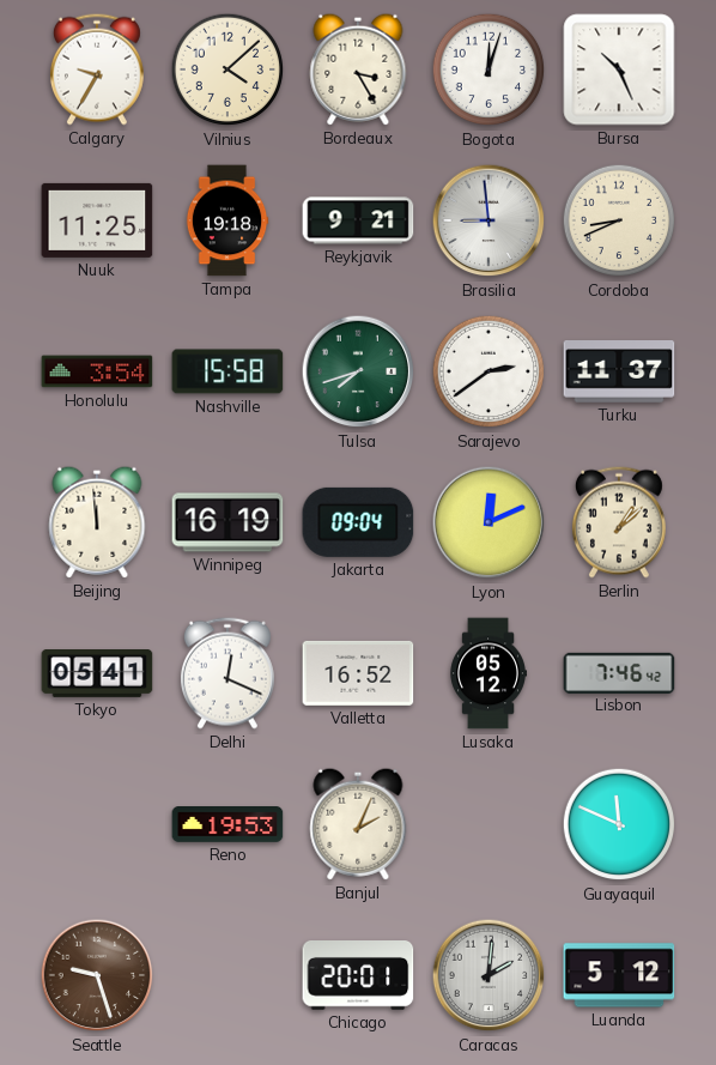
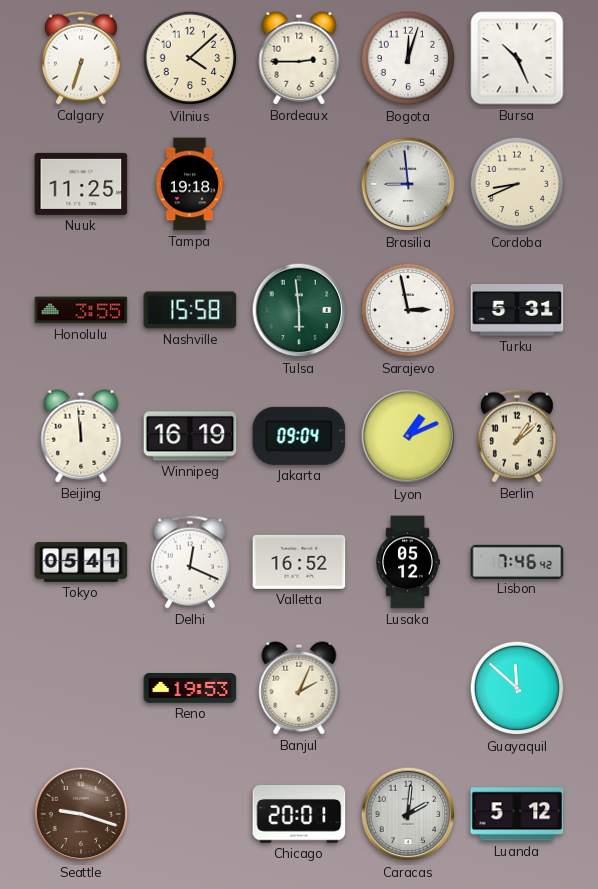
Calgary: 9:35 -> 6:33 (81, 58)
Bordeaux: 3:25 -> 2:45 (299, 58)
Reykjavik: 9:21 -> none (358, 220)
Honolulu: 3:54 -> 3:55 (81, 310)
Tulsa: 7:42 -> 5:59 (299, 310)
Sarajevo: 2:39 -> 2:58 (408, 310)
Turku: 11:37 -> 5:31 (517, 310)
Lyon: 12:11 -> 1:11 (408, 436)
Guayaquil: 11:49 -> 11:52 (517, 688)
Seattle: 9:27 -> 9:18 (81, 814)
